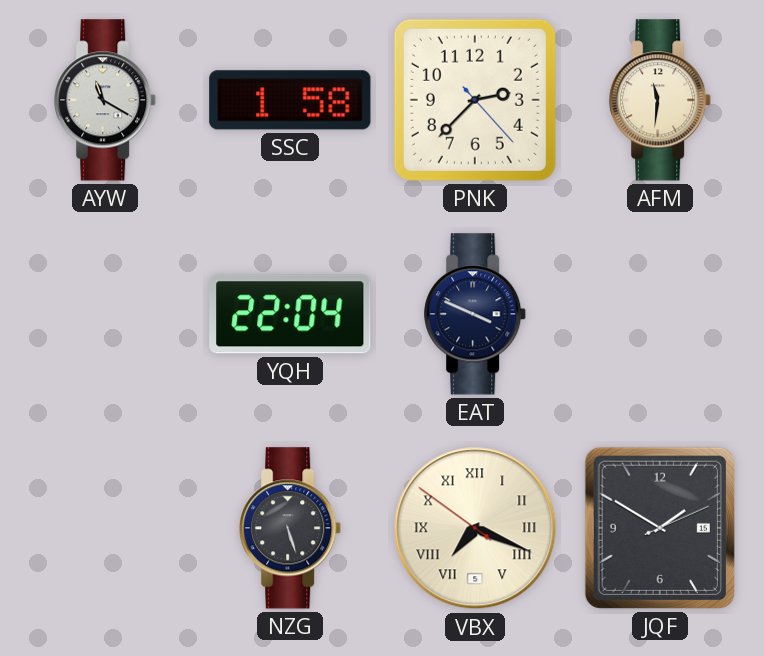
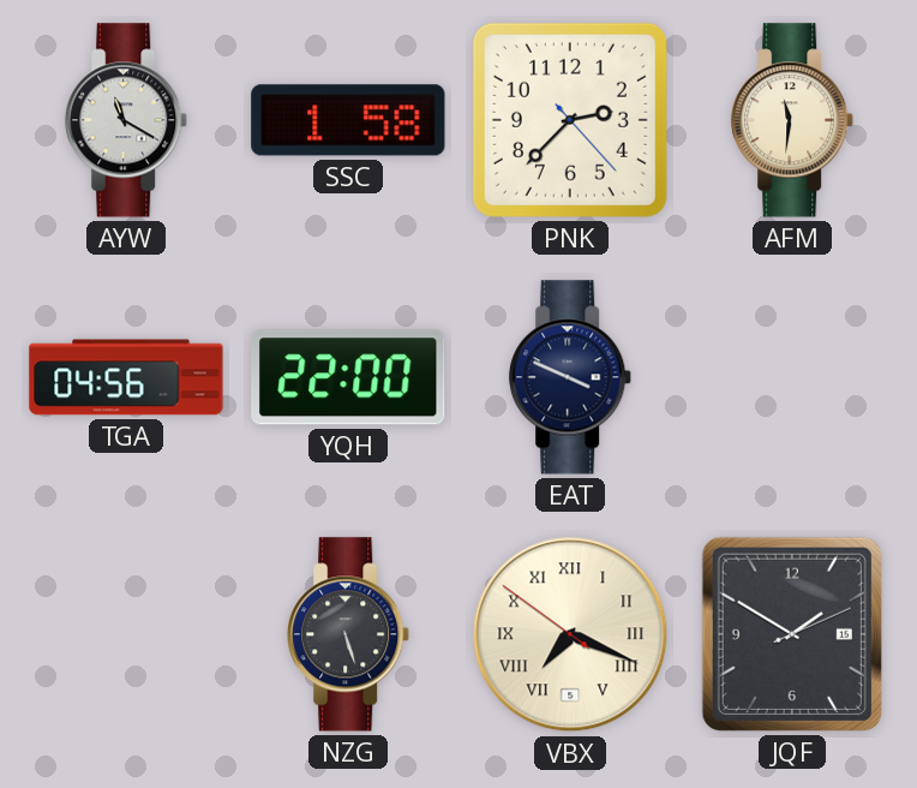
TGA: none -> 04:56 (126, 377)
YQH: 22:04 -> 22:00 (348, 377)
